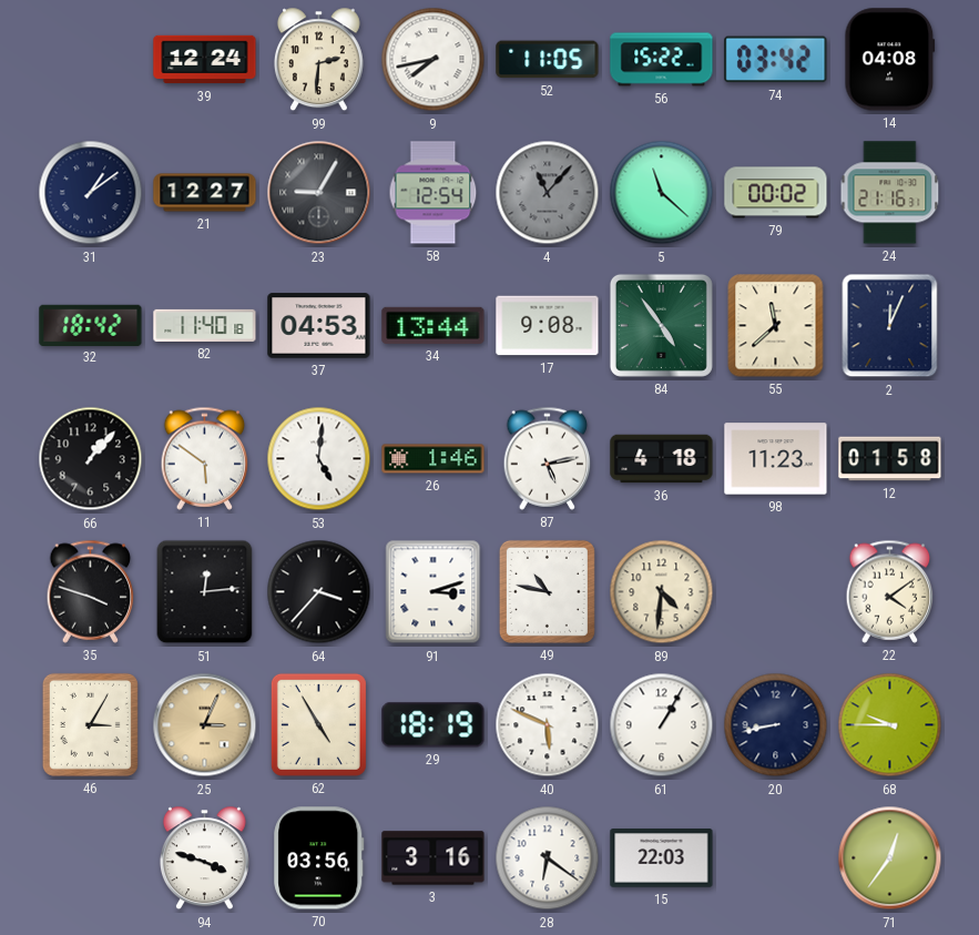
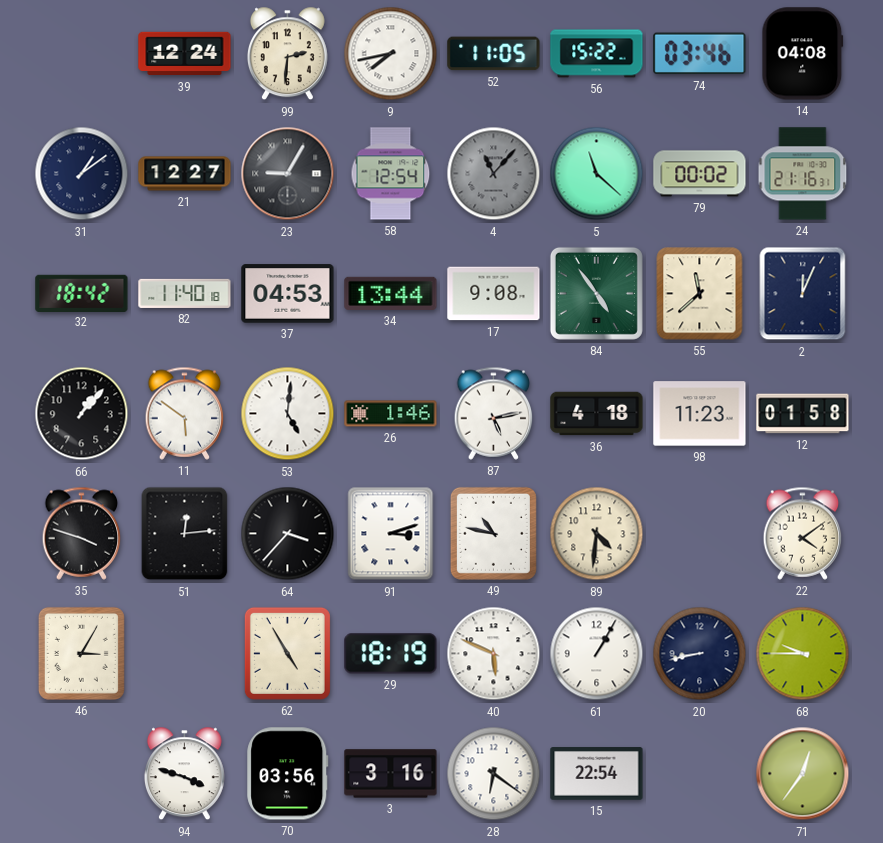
74: 03:42 -> 03:46 (700, 54)
25: 3:04 -> none (205, 725)
15: 22:03 -> 22:54 (597, 774)
